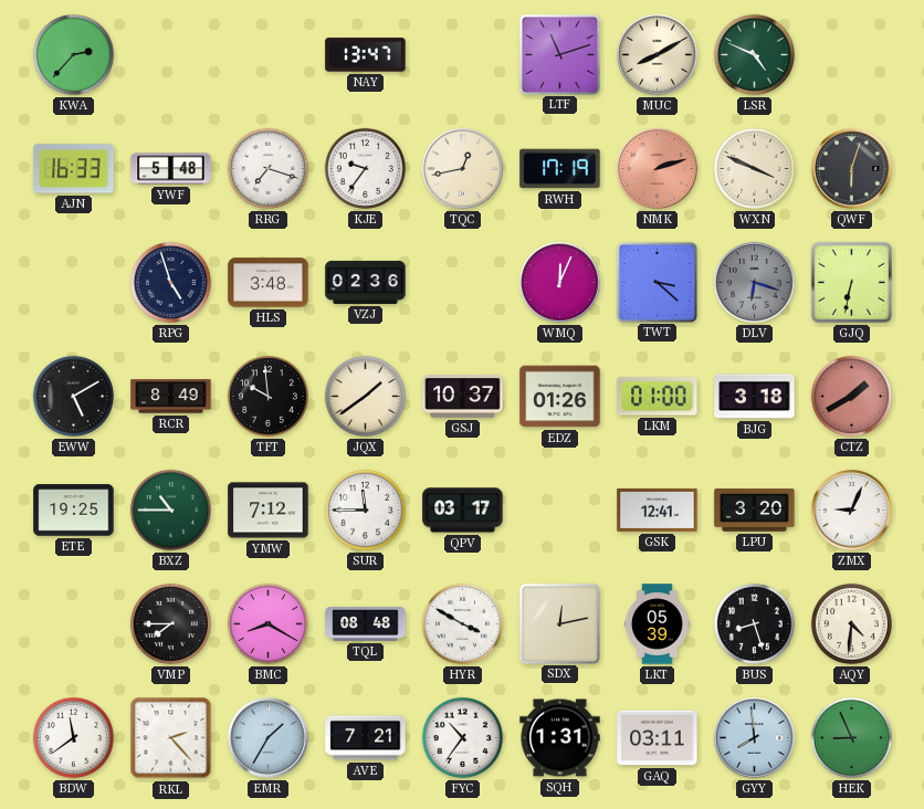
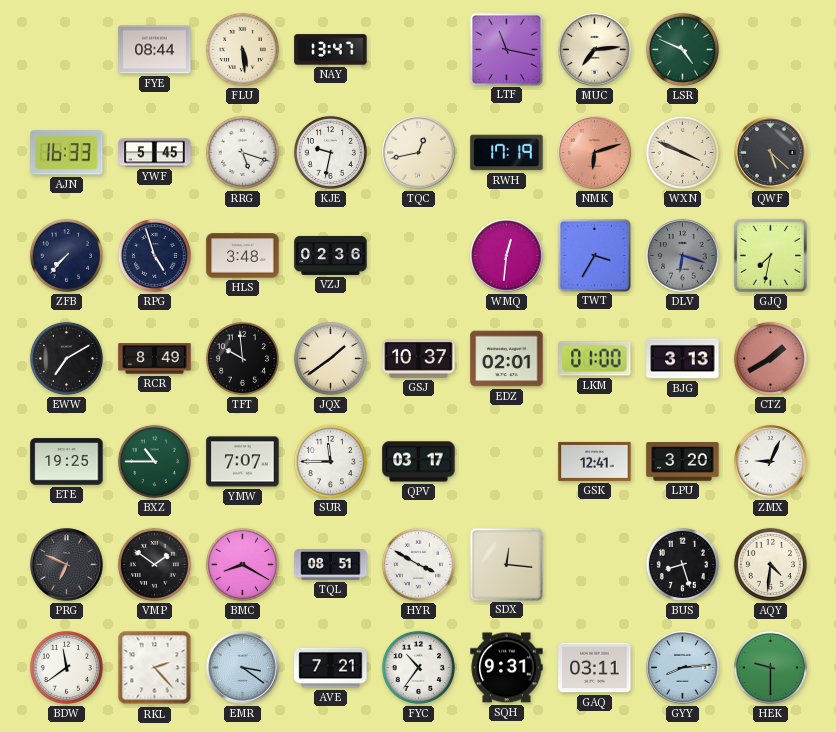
KWA: 2:37 -> none (73, 54)
FYE: none -> 08:44 (155, 50)
FLU: none -> 5:29 (242, 49)
LTF: 11:12 -> 11:17 (506, 49)
MUC: 8:10 -> 7:14 (595, 50)
YWF: 5:48 -> 5:45 (155, 153)
RRG: 7:18 -> 5:18 (242, 152)
KJE: 9:36 -> 9:32 (330, 152)
NMK: 2:12 -> 6:12 (595, 153)
QWF: 6:03 -> 5:22 (771, 153)
ZFB: none -> 7:37 (66, 255)
WMQ: 12:04 -> 12:31 (507, 256)
TWT: 3:22 -> 3:35 (594, 255)
GJQ: 6:32 -> 7:32 (770, 255)
EWW: 5:10 -> 7:10 (66, 358)
EDZ: 01:26 -> 02:01 (507, 359)
BJG: 3:18 -> 3:13 (683, 359)
YMW: 7:12 -> 7:07 (243, 462)
PRG: none -> 6:49 (67, 565)
VMP: 7:45 -> 1:51 (154, 564)
TQL: 08:48 -> 08:51 (331, 565)
SDX: 12:13 -> 12:16 (506, 564)
LKT: 05:39 -> none (657, 624)
EMR: 1:35 -> 3:21 (243, 668)
SQH: 1:31 -> 9:31 (507, 668)
GYY: 7:59 -> 8:14 (683, 668)
HEK: 8:56 -> 9:30 (770, 667)
